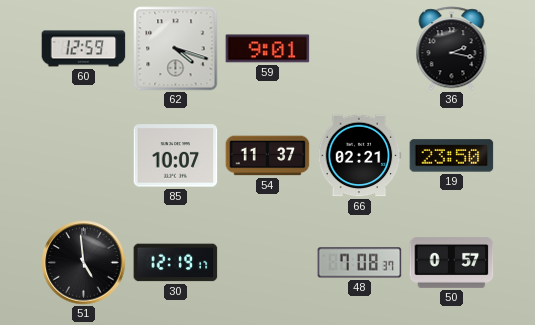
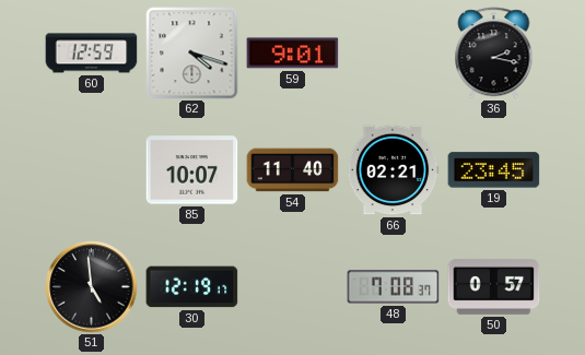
54: 11:37 -> 11:40 (293, 170)
19: 23:50 -> 23:45 (494, 170)
